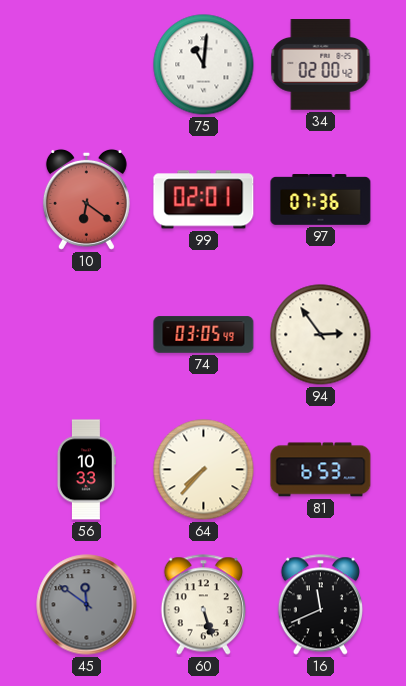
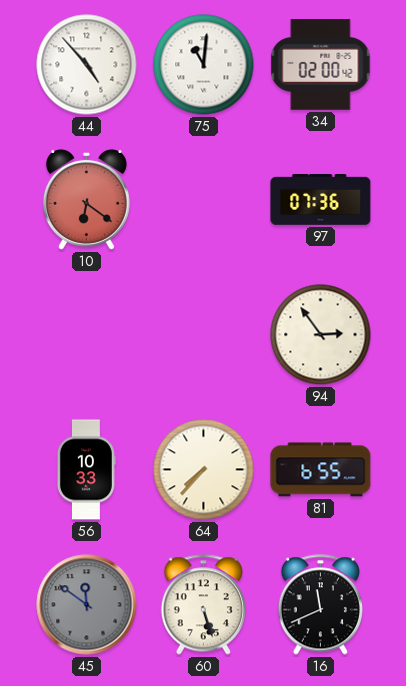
44: none -> 4:53 (87, 65)
99: 02:01 -> none (204, 200)
74: 03:05 -> none (204, 335)
81: 6:53 -> 6:55 (321, 470)
